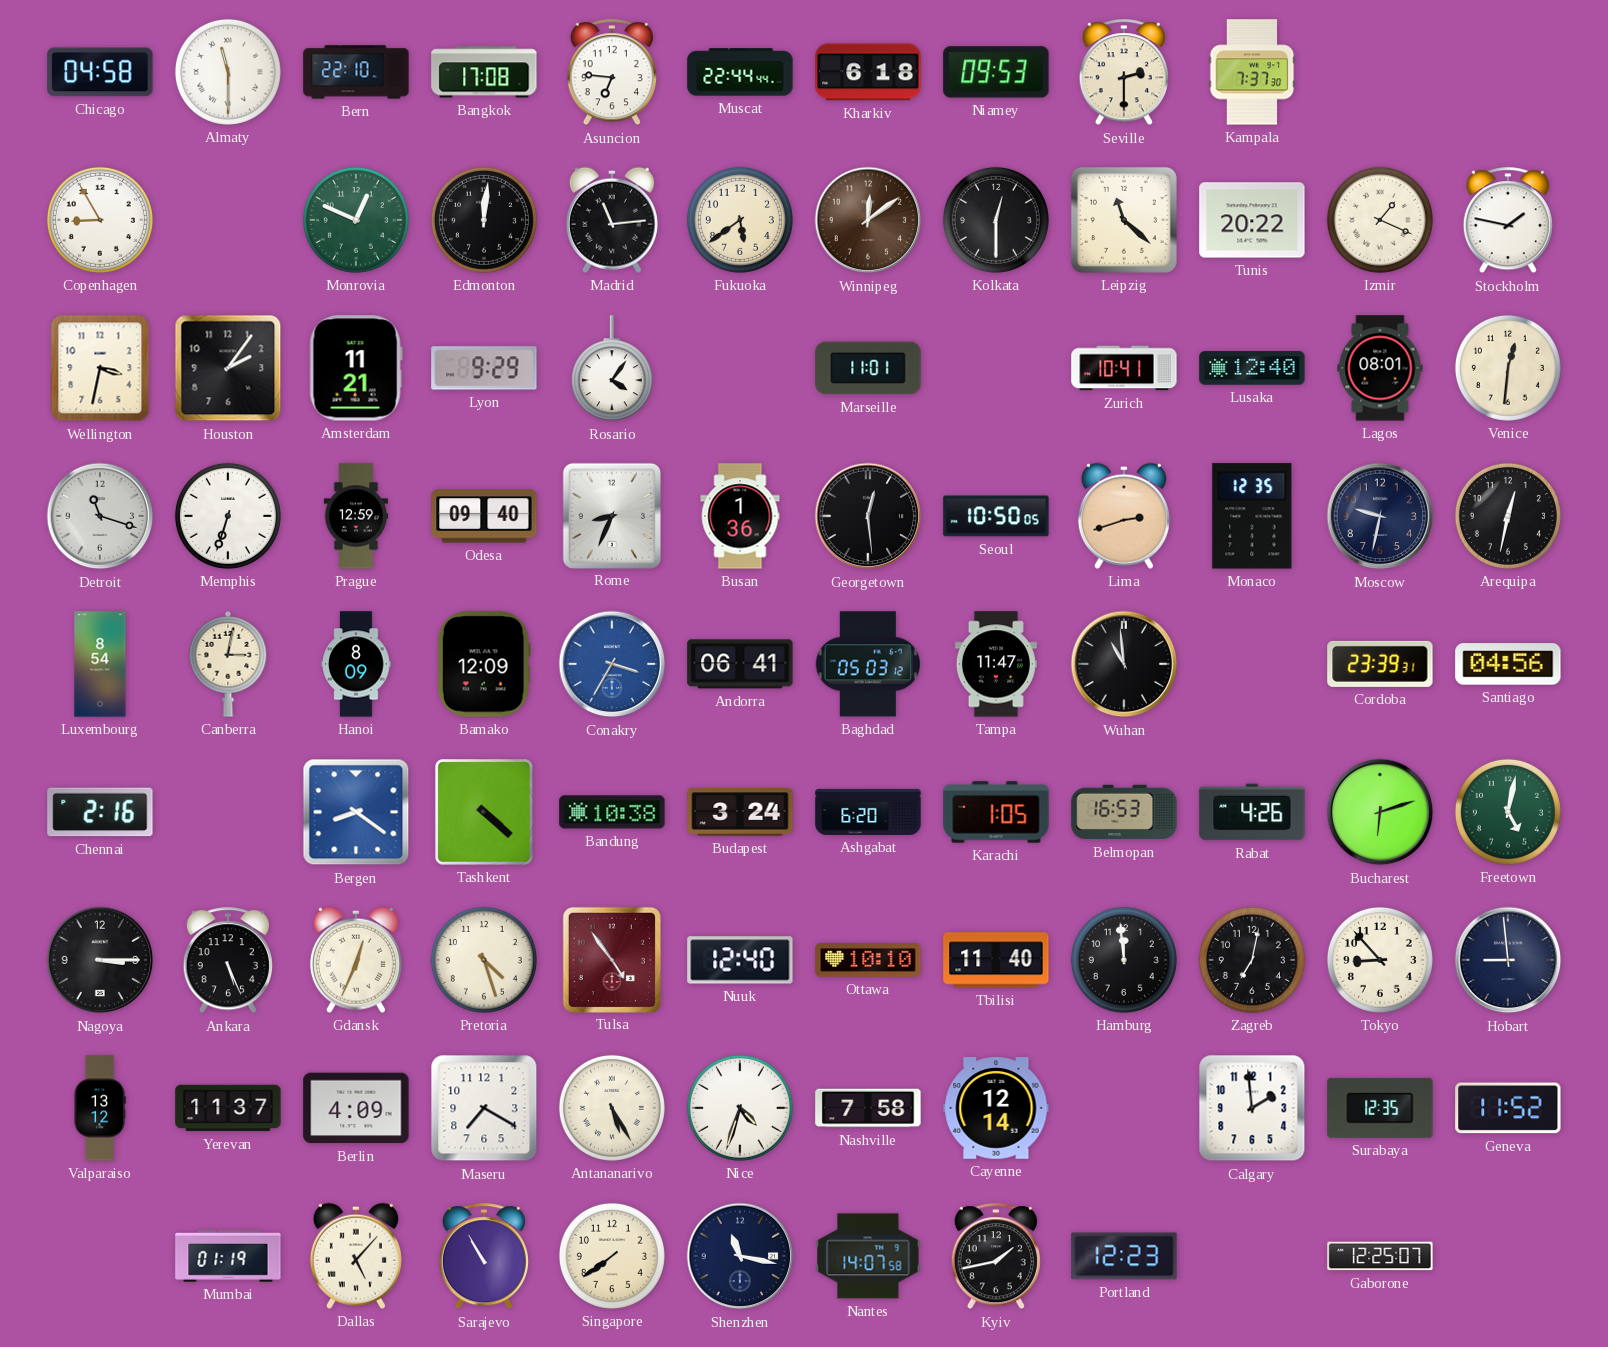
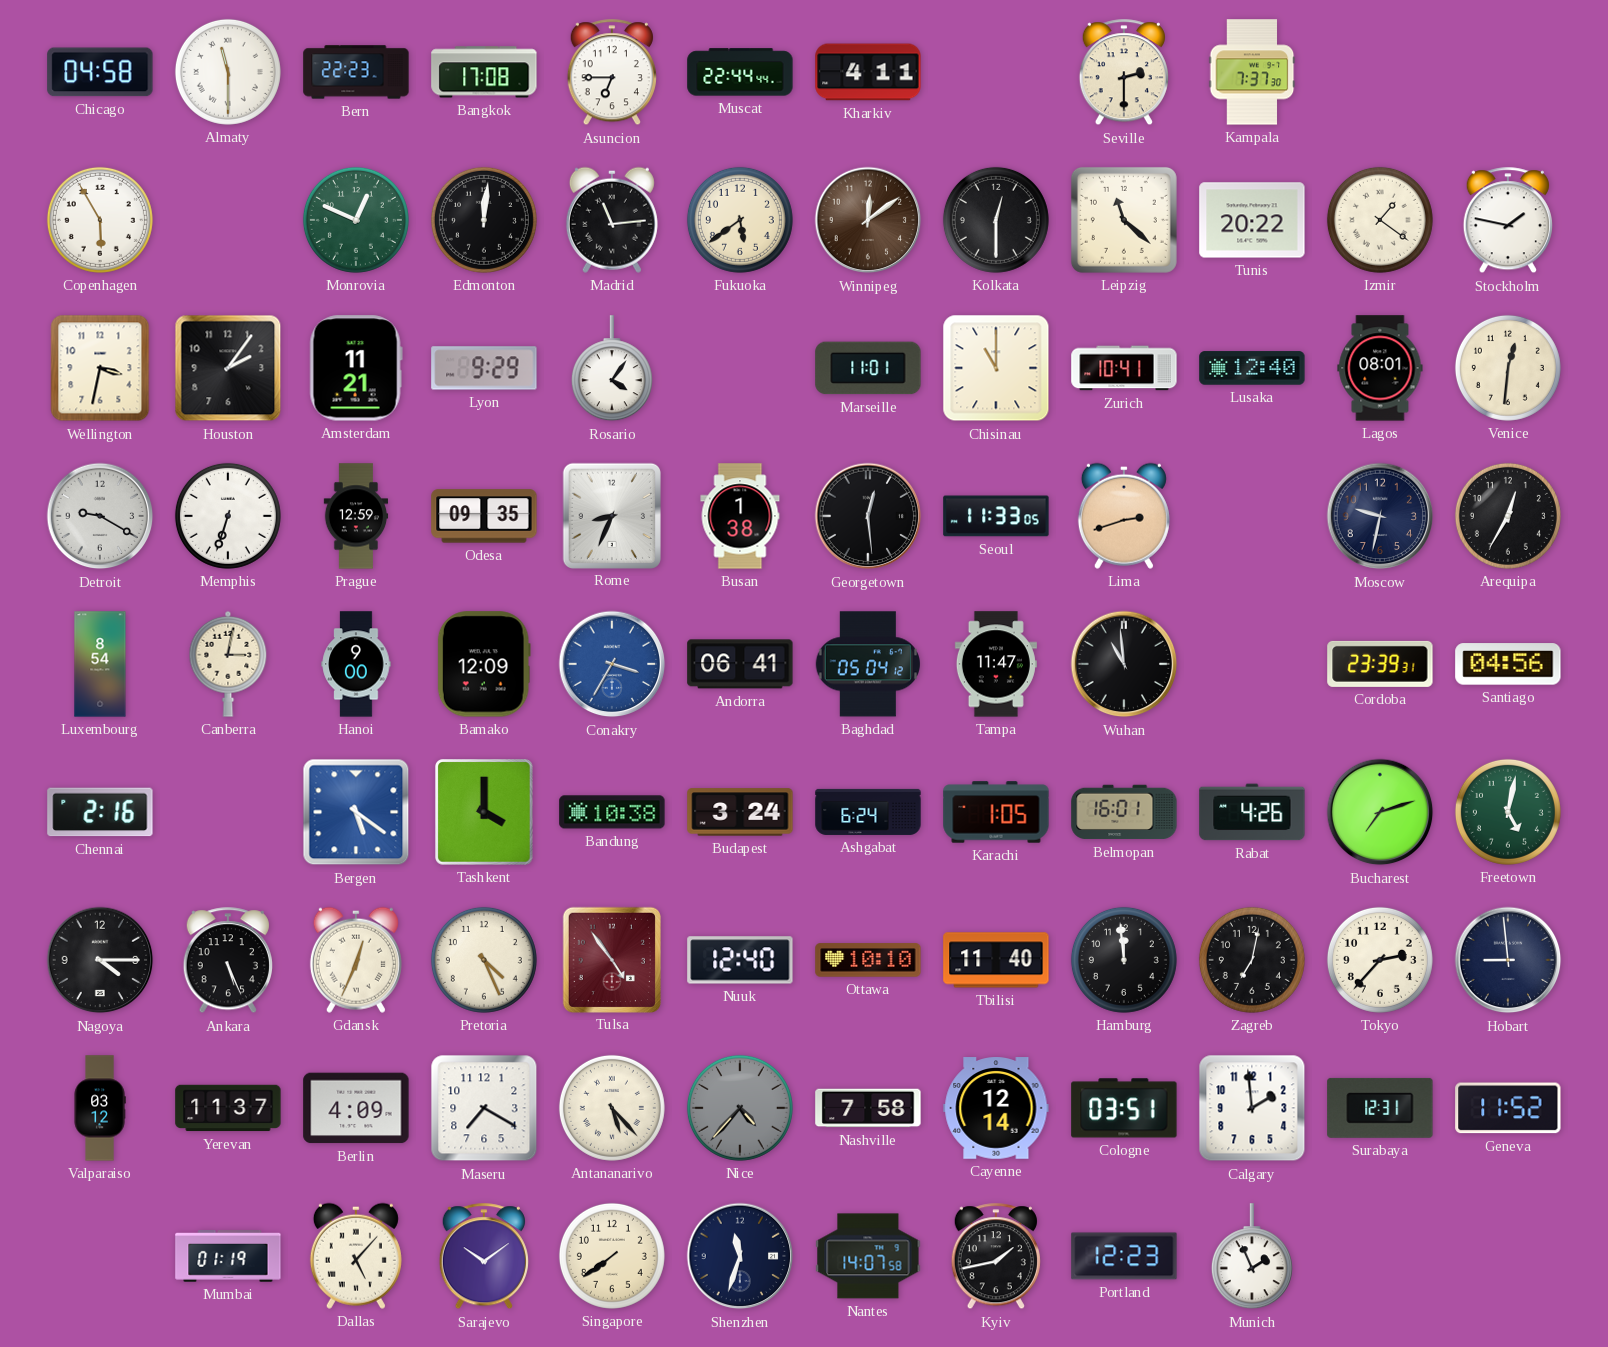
Bern: 22:10 -> 22:23 (356, 72)
Asuncion: 6:46 -> 6:45 (612, 73)
Kharkiv: 6:18 -> 4:11 (868, 72)
Niamey: 09:53 -> none (996, 72)
Copenhagen: 8:55 -> 5:55 (100, 220)
Izmir: 1:19 -> 1:21 (1380, 220)
Chisinau: none -> 11:00 (996, 368)
Detroit: 11:18 -> 9:20 (100, 516)
Odesa: 09:40 -> 09:35 (484, 516)
Busan: 1:36 -> 1:38 (740, 516)
Seoul: 10:50 -> 11:33 (996, 516)
Monaco: 12:35 -> none (1252, 516)
Arequipa: 12:32 -> 12:35 (1508, 516)
Hanoi: 8:09 -> 9:00 (356, 664)
Baghdad: 05:03 -> 05:04 (868, 664)
Bergen: 8:21 -> 5:21 (356, 812)
Tashkent: 4:22 -> 4:00 (484, 812)
Ashgabat: 6:20 -> 6:24 (868, 812)
Belmopan: 16:53 -> 16:01 (1124, 812)
Bucharest: 6:12 -> 7:12 (1380, 812)
Nagoya: 3:15 -> 4:15 (100, 960)
Pretoria: 4:27 -> 4:26 (484, 960)
Tokyo: 8:53 -> 2:37 (1380, 960)
Valparaiso: 13:12 -> 03:12 (100, 1108)
Antananarivo: 5:25 -> 5:23 (612, 1108)
Nice: 4:33 -> 4:37 (740, 1108)
Nice dial: white -> grey (740, 1108)
Cologne: none -> 03:51 (1124, 1108)
Surabaya: 12:35 -> 12:31 (1380, 1108)
Sarajevo: 10:55 -> 10:09 (484, 1257)
Shenzhen: 11:17 -> 11:33 (740, 1256)
Munich: none -> 1:56 (1252, 1257)
Gaborone: 12:25 -> none (1380, 1256)
